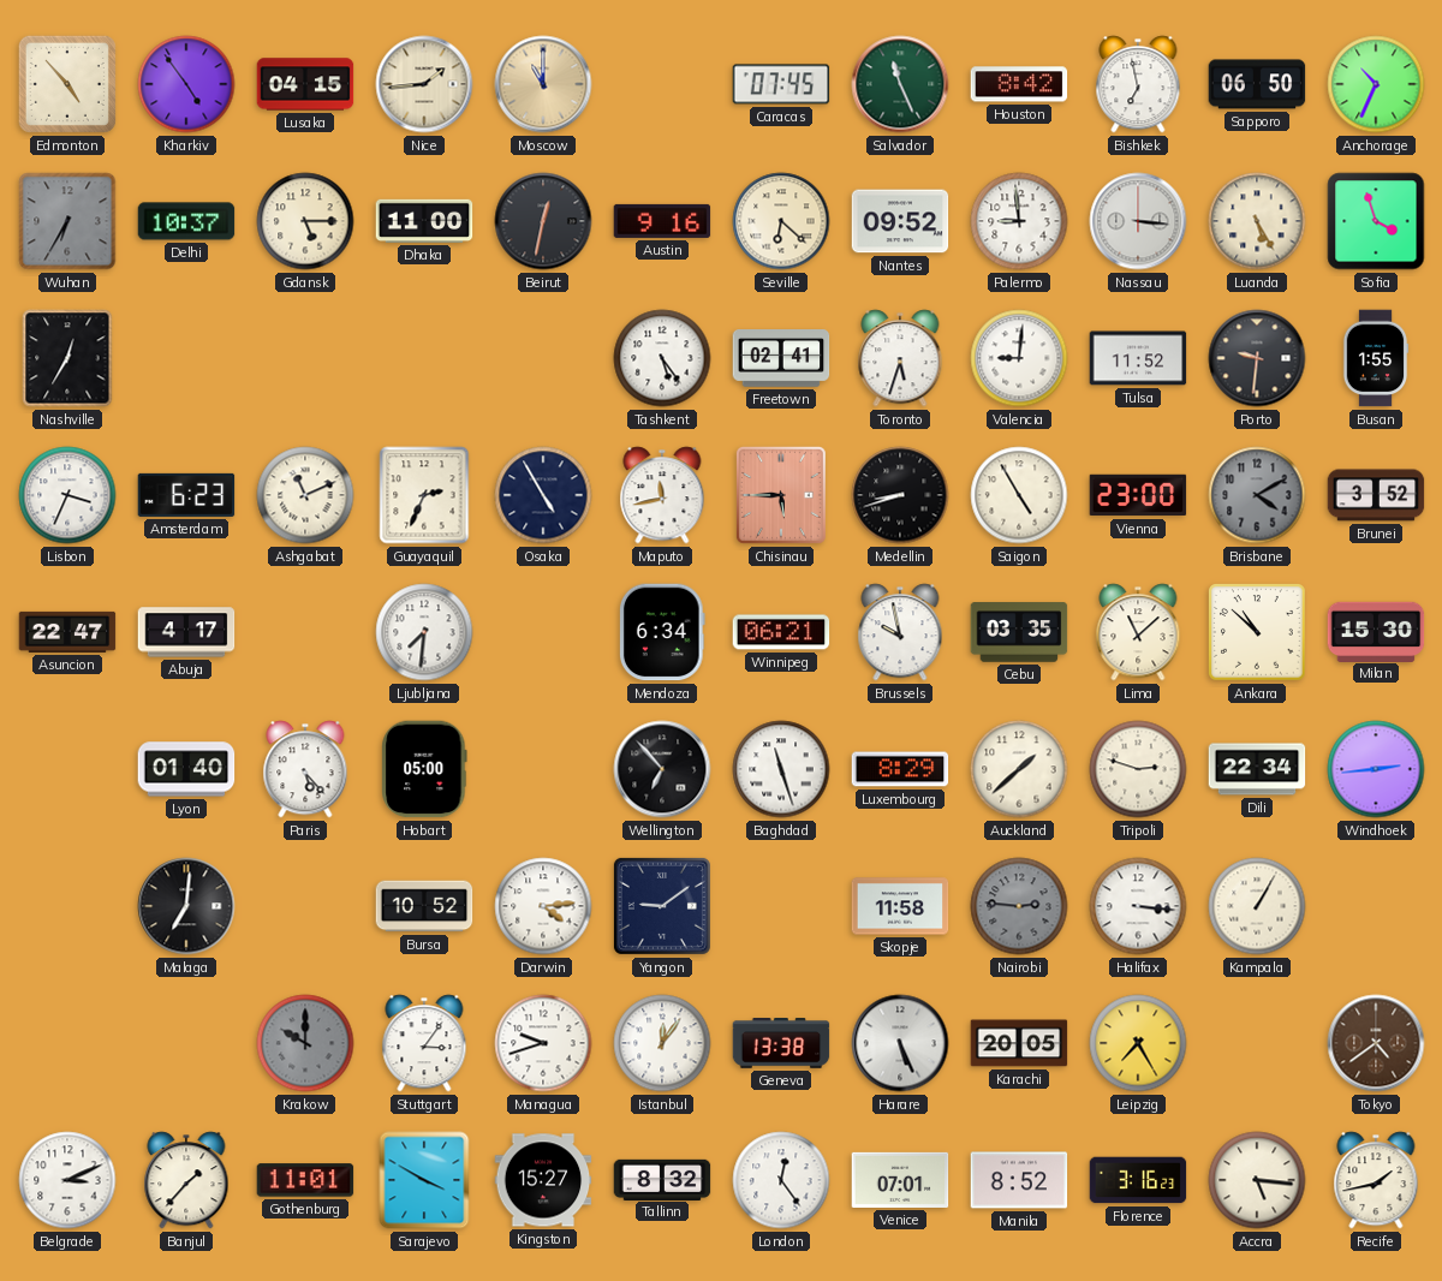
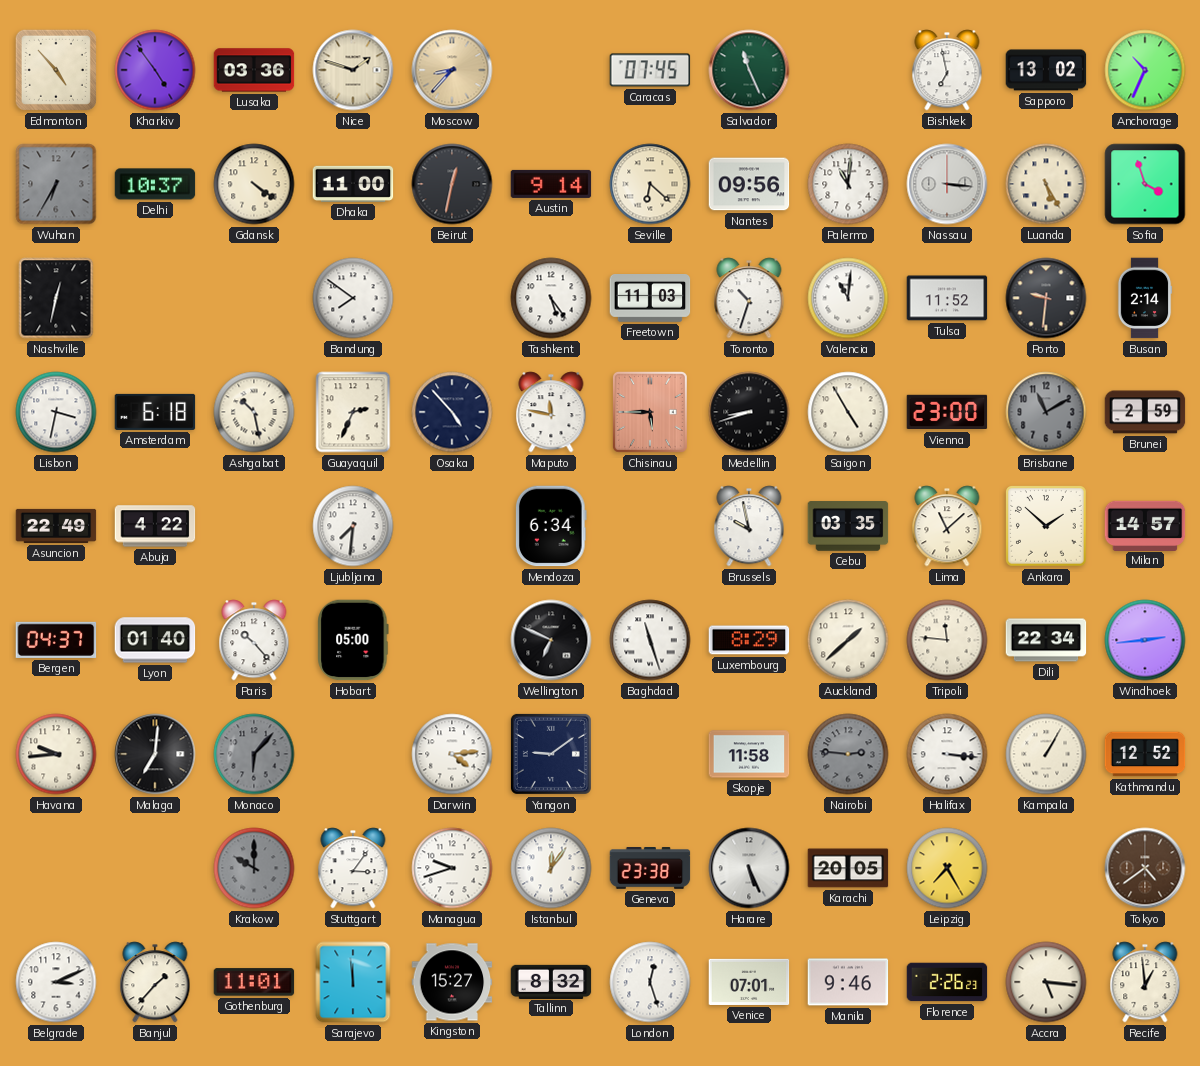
Lusaka: 04:15 -> 03:36 (254, 70)
Nice: 1:44 -> 1:48 (353, 70)
Moscow: 11:00 -> 8:37 (452, 70)
Houston: 8:42 -> none (1019, 84)
Sapporo: 06:50 -> 13:02 (1046, 70)
Gdansk: 5:15 -> 4:21 (254, 184)
Austin: 9:16 -> 9:14 (551, 184)
Nantes: 09:52 -> 09:56 (749, 184)
Palermo: 8:59 -> 11:01 (848, 184)
Nashville: 12:35 -> 12:32 (56, 298)
Bandung: none -> 7:51 (353, 298)
Freetown: 02:41 -> 11:03 (650, 299)
Toronto: 5:33 -> 10:33 (749, 298)
Valencia: 9:01 -> 11:01 (848, 298)
Busan: 1:55 -> 2:14 (1145, 298)
Lisbon: 3:34 -> 3:32 (56, 412)
Amsterdam: 6:23 -> 6:18 (155, 412)
Ashgabat: 11:11 -> 10:28 (254, 412)
Osaka: 4:55 -> 4:53 (452, 412)
Maputo: 11:43 -> 11:47 (551, 412)
Brisbane: 4:10 -> 11:10 (1046, 412)
Brunei: 3:52 -> 2:59 (1145, 412)
Asuncion: 22:47 -> 22:49 (56, 526)
Abuja: 4:17 -> 4:22 (155, 526)
Winnipeg: 06:21 -> none (781, 632)
Ankara: 10:52 -> 1:52 (1047, 527)
Milan: 15:30 -> 14:57 (1145, 525)
Bergen: none -> 04:37 (56, 640)
Paris: 5:23 -> 10:23 (254, 640)
Wellington: 6:53 -> 6:49 (551, 640)
Tripoli: 2:48 -> 11:46 (947, 640)
Havana: none -> 9:44 (56, 754)
Monaco: none -> 6:07 (254, 754)
Bursa: 10:52 -> none (424, 906)
Kathmandu: none -> 12:52 (1145, 754)
Geneva: 13:38 -> 23:38 (650, 868)
Sarajevo: 3:50 -> 11:59 (353, 982)
London: 12:24 -> 12:27 (650, 982)
Manila: 8:52 -> 9:46 (848, 982)
Florence: 3:16 -> 2:26 (947, 982)
Recife: 1:43 -> 12:59 (1145, 982)
